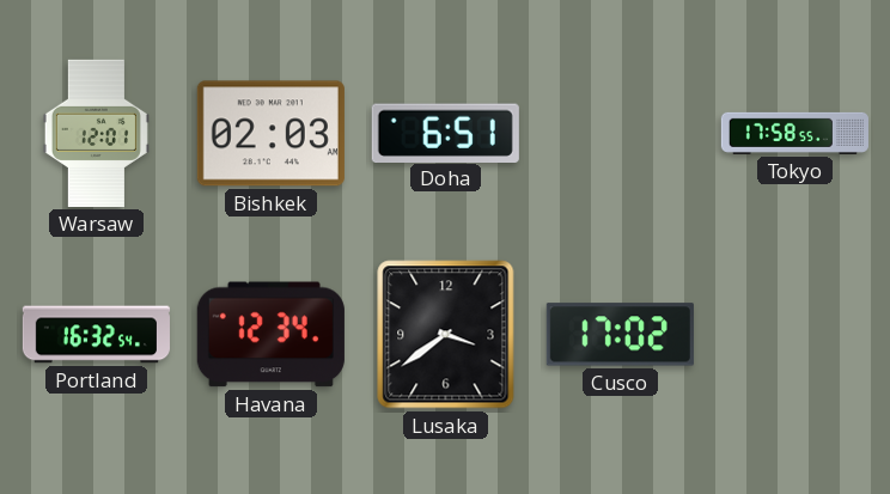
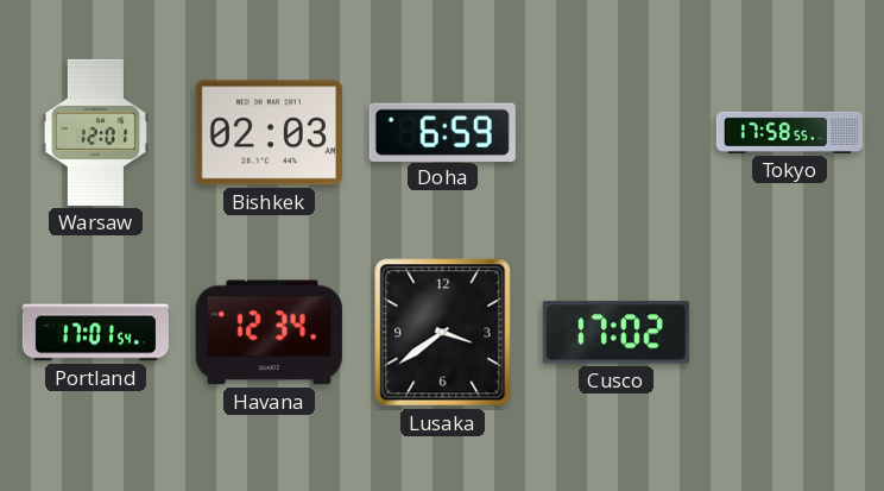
Doha: 6:51 -> 6:59 (442, 132)
Portland: 16:32 -> 17:01 (95, 333)
